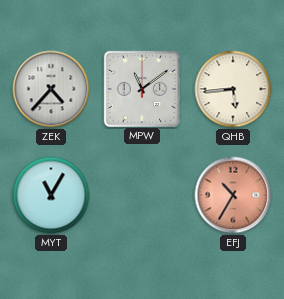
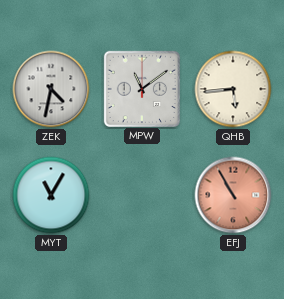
ZEK: 4:37 -> 4:32 (51, 89)
EFJ: 10:35 -> 10:55 (233, 195)
